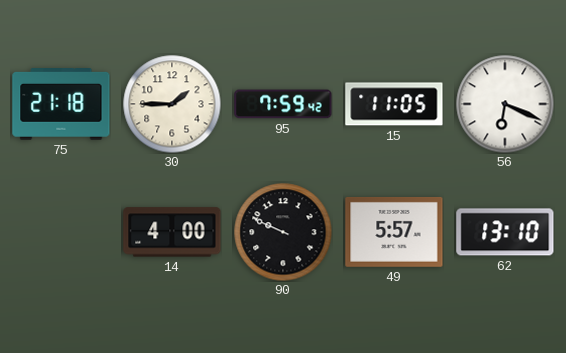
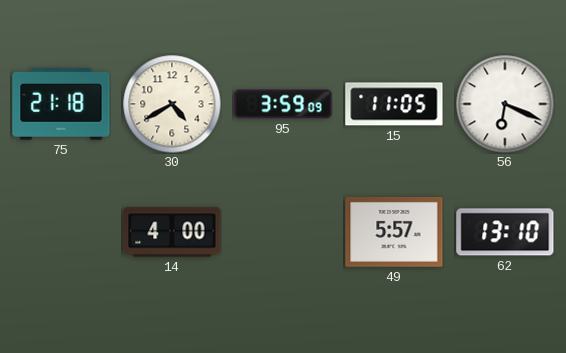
30: 1:45 -> 4:40 (172, 104)
95: 7:59 -> 3:59 (283, 104)
90: 9:49 -> none (283, 232)
